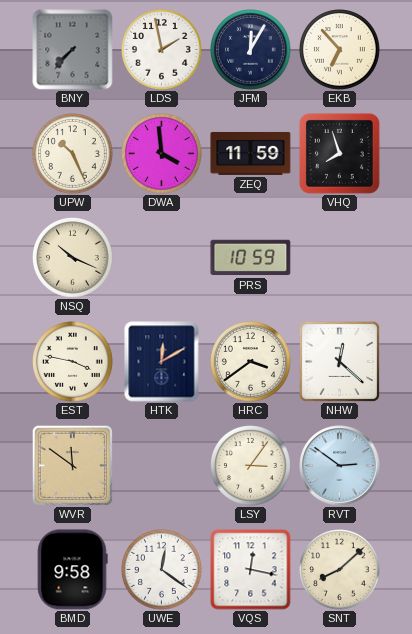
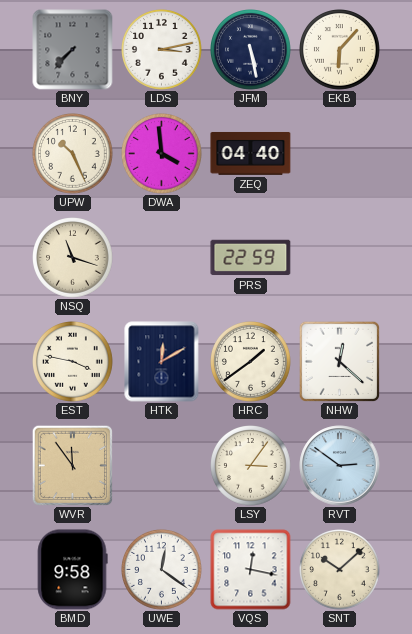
LDS: 1:58 -> 3:13 (162, 50)
JFM: 12:05 -> 5:28 (251, 50)
EKB: 6:53 -> 6:07 (340, 50)
ZEQ: 11:59 -> 04:40 (251, 153)
VHQ: 7:57 -> none (339, 153)
NSQ: 10:19 -> 11:18 (73, 258)
PRS: 10:59 -> 22:59 (251, 258)
HRC: 3:39 -> 1:39 (251, 362)
WVR: 11:51 -> 11:54 (72, 465)
SNT: 8:08 -> 10:08 (340, 570)
